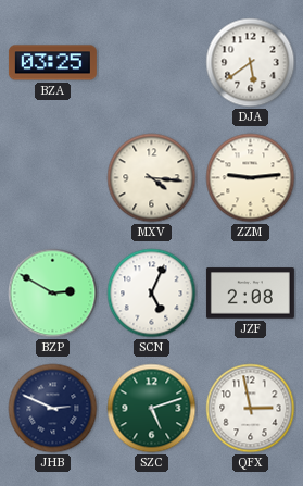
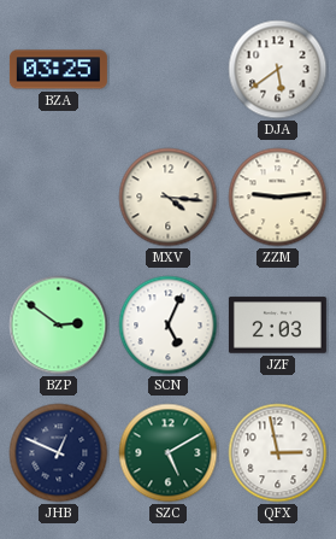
BZP: 2:50 -> 2:51 (59, 326)
JZF: 2:08 -> 2:03 (277, 326)
JHB: 2:49 -> 12:49 (59, 453)
SZC: 5:12 -> 5:10 (169, 453)
